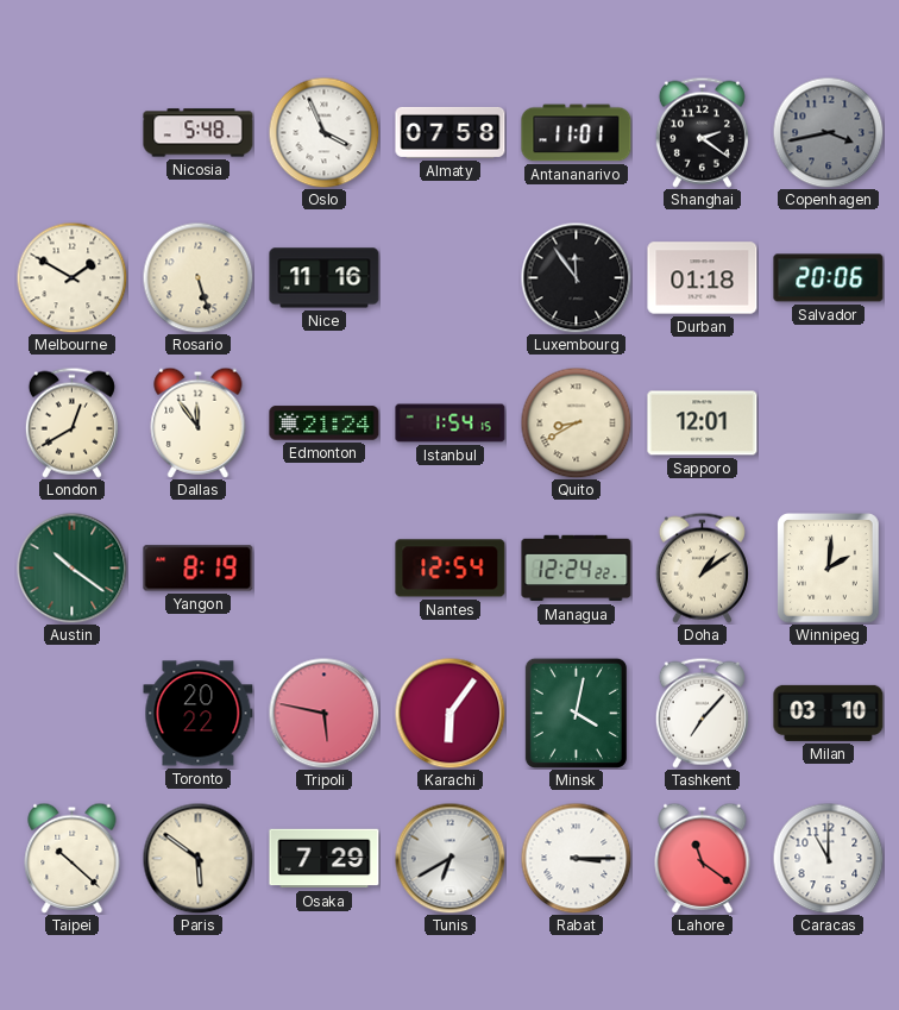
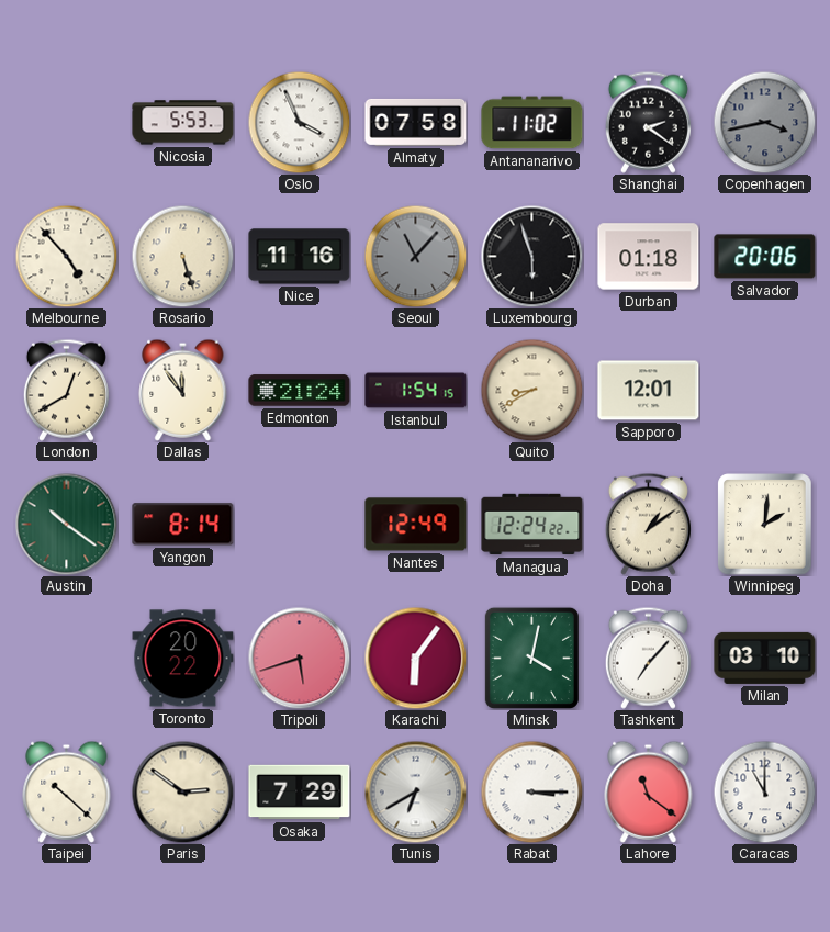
Nicosia: 5:48 -> 5:53 (183, 123)
Antananarivo: 11:01 -> 11:02 (532, 123)
Melbourne: 1:50 -> 4:53 (66, 256)
Seoul: none -> 11:07 (415, 256)
Luxembourg: 11:54 -> 5:57 (531, 256)
Yangon: 8:19 -> 8:14 (183, 525)
Nantes: 12:54 -> 12:49 (416, 525)
Tripoli: 5:47 -> 5:42 (299, 658)
Paris: 5:51 -> 2:51 (182, 791)
